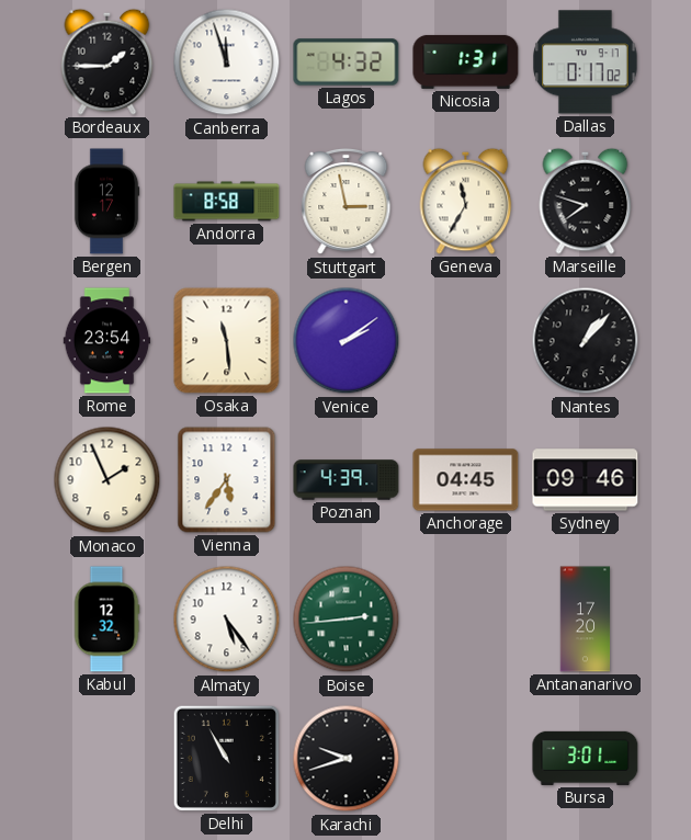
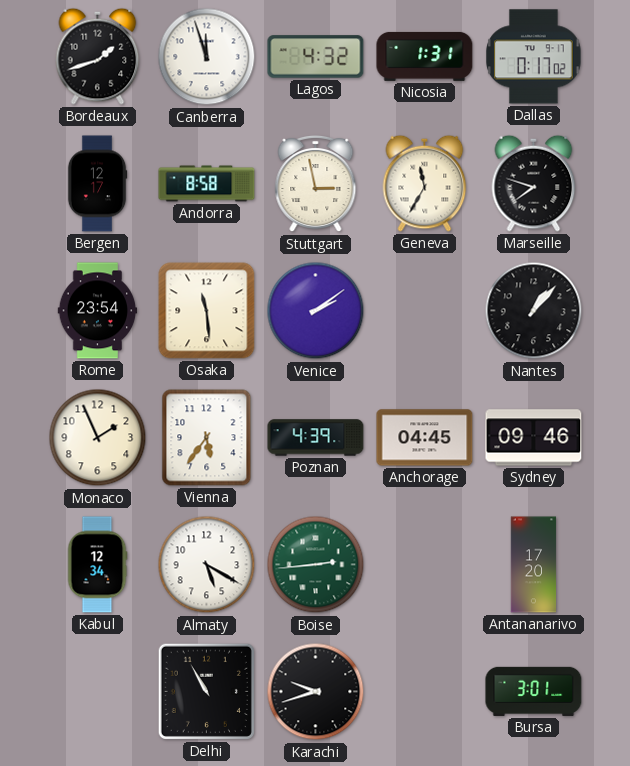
Bordeaux: 1:45 -> 1:42 (98, 56)
Kabul: 12:32 -> 12:34 (97, 565)
Almaty: 5:24 -> 5:20 (207, 565)
